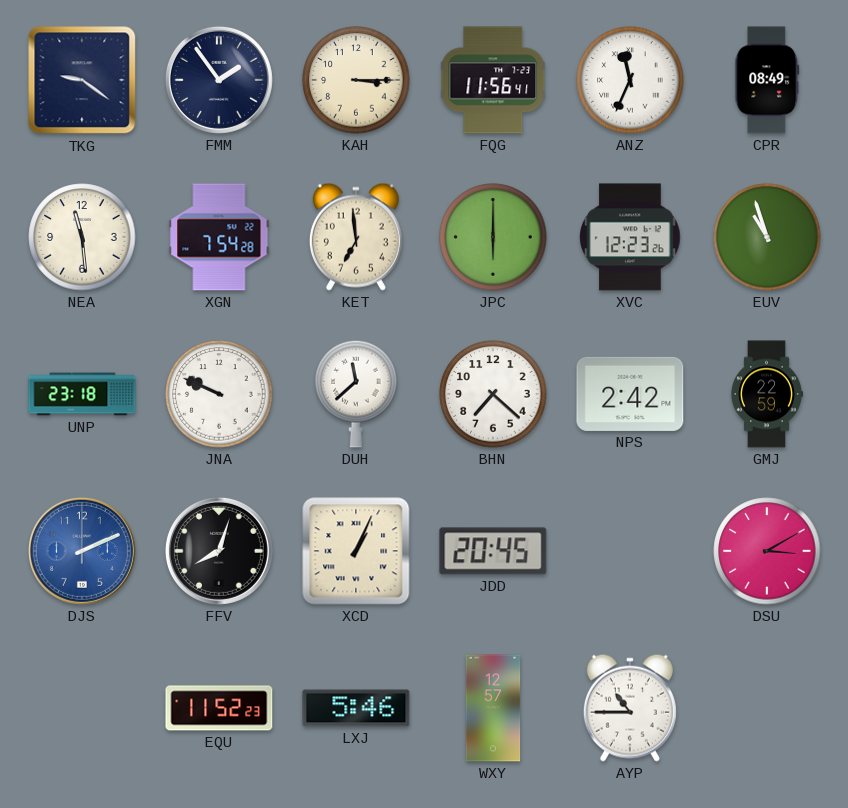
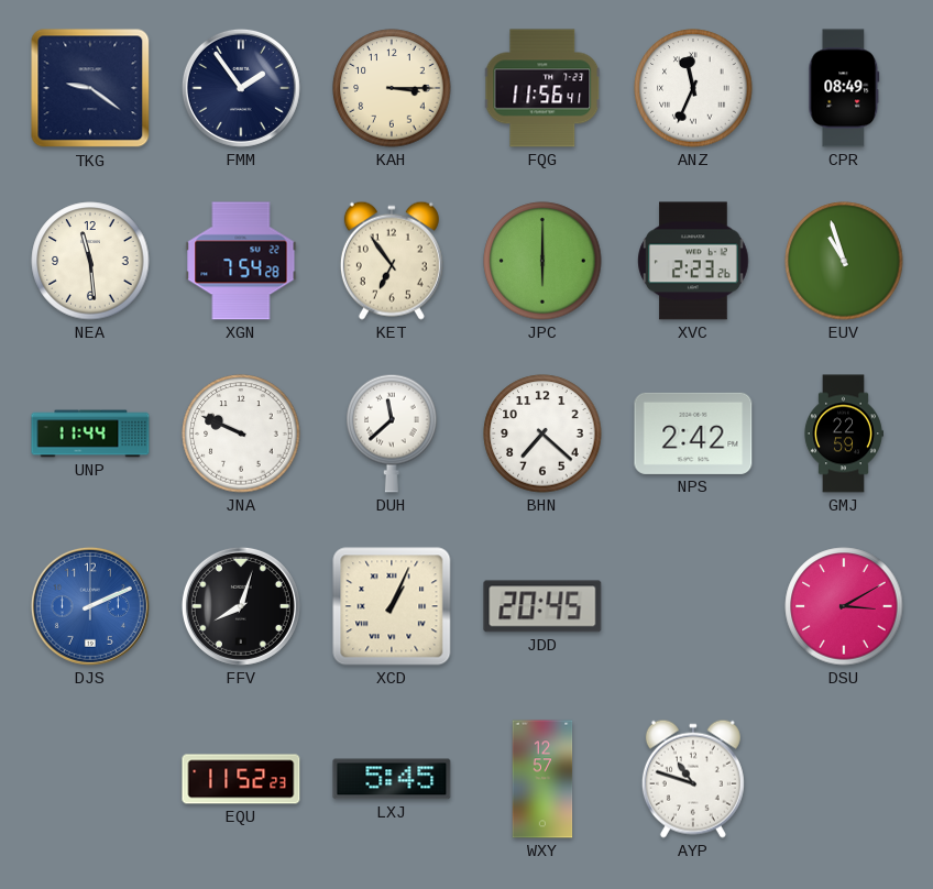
KET: 6:59 -> 6:54 (392, 261)
XVC: 12:23 -> 2:23 (693, 261)
UNP: 23:18 -> 11:44 (90, 433)
LXJ: 5:46 -> 5:45 (392, 779)
AYP: 10:45 -> 10:48 (693, 779)
